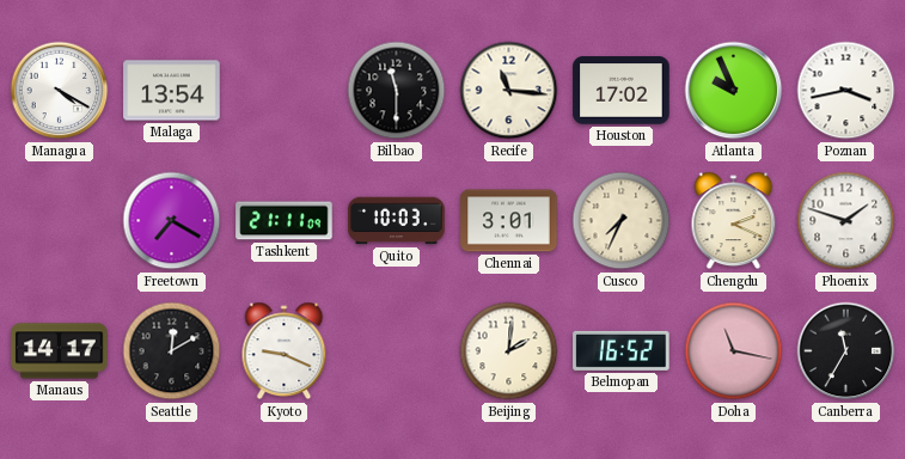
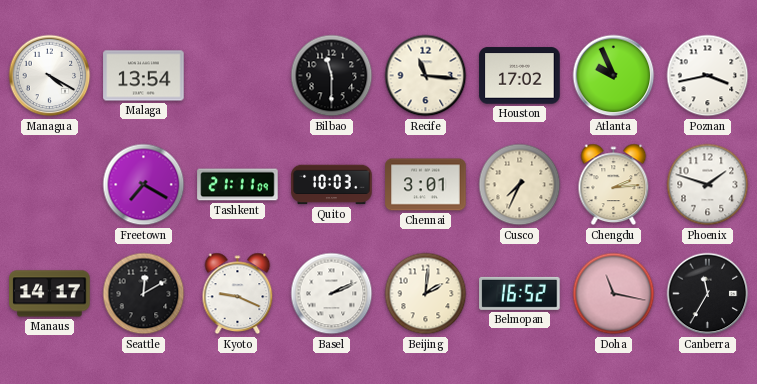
Chengdu: 2:19 -> 2:14 (614, 185)
Basel: none -> 2:11 (332, 294)
